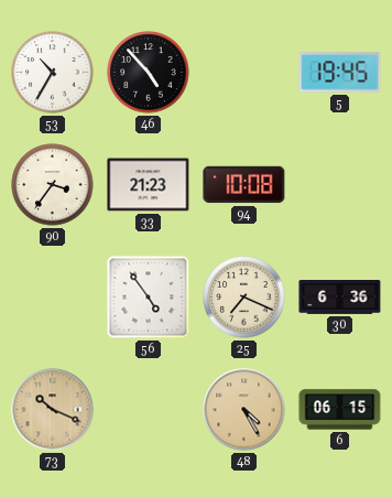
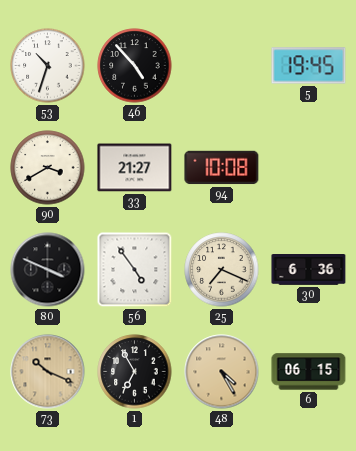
53: 10:35 -> 10:33 (48, 66)
90: 3:36 -> 3:40 (48, 168)
33: 21:23 -> 21:27 (135, 168)
80: none -> 3:49 (48, 270)
1: none -> 6:55 (135, 372)
